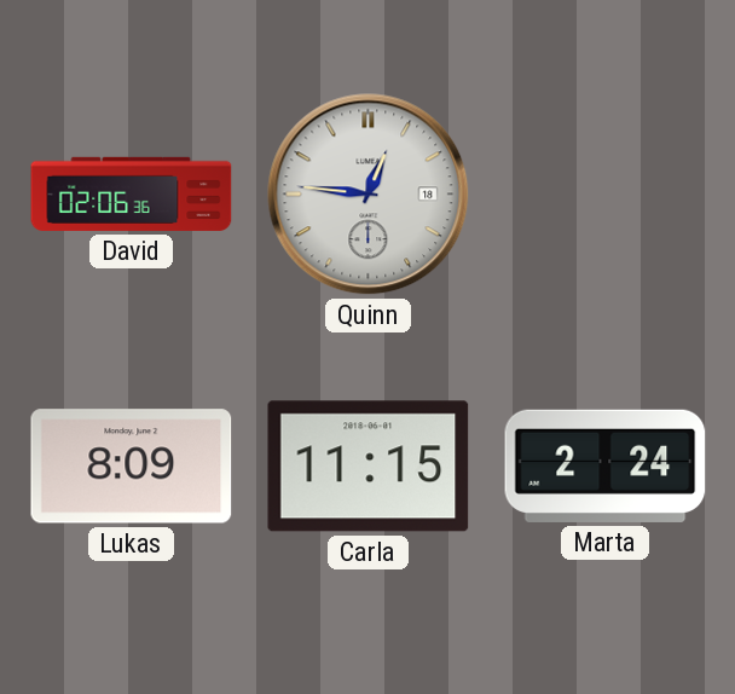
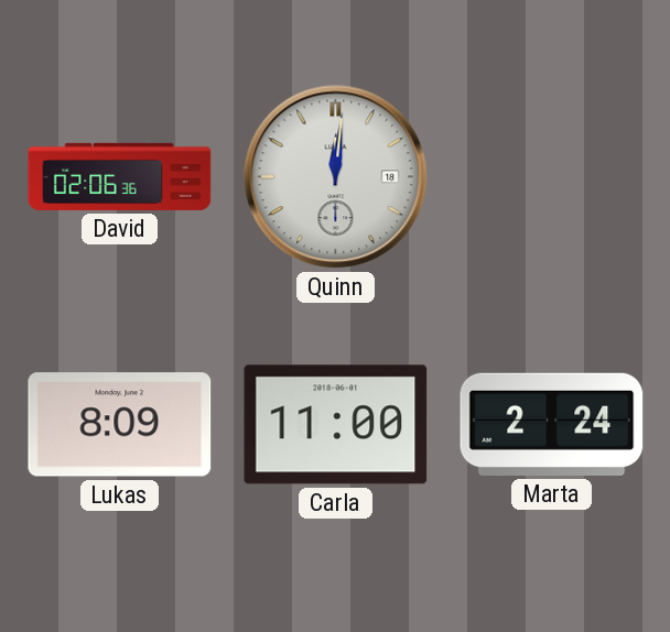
Quinn: 12:46 -> 12:01 (336, 177)
Carla: 11:15 -> 11:00 (336, 425)
